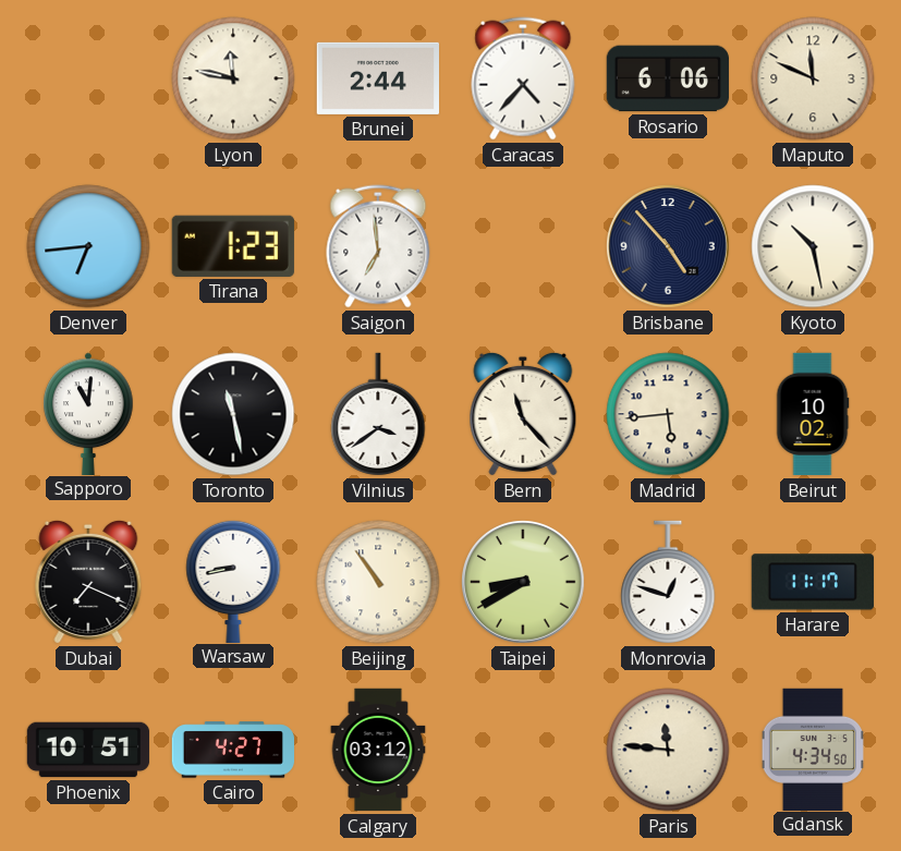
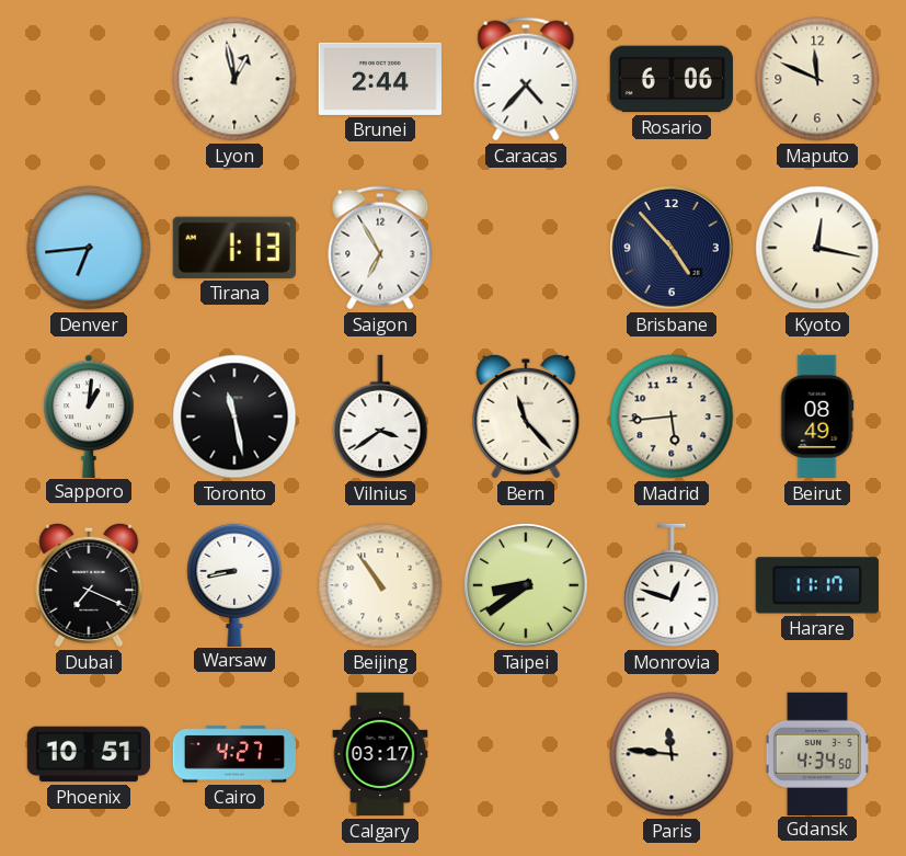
Lyon: 11:47 -> 12:58 (234, 79)
Tirana: 1:23 -> 1:13 (234, 248)
Saigon: 6:59 -> 6:55 (380, 248)
Kyoto: 10:28 -> 12:17 (817, 248)
Sapporo: 11:01 -> 1:01 (89, 415)
Beirut: 10:02 -> 08:49 (817, 416)
Taipei: 8:40 -> 8:39 (527, 586)
Calgary: 03:12 -> 03:17 (380, 754)
